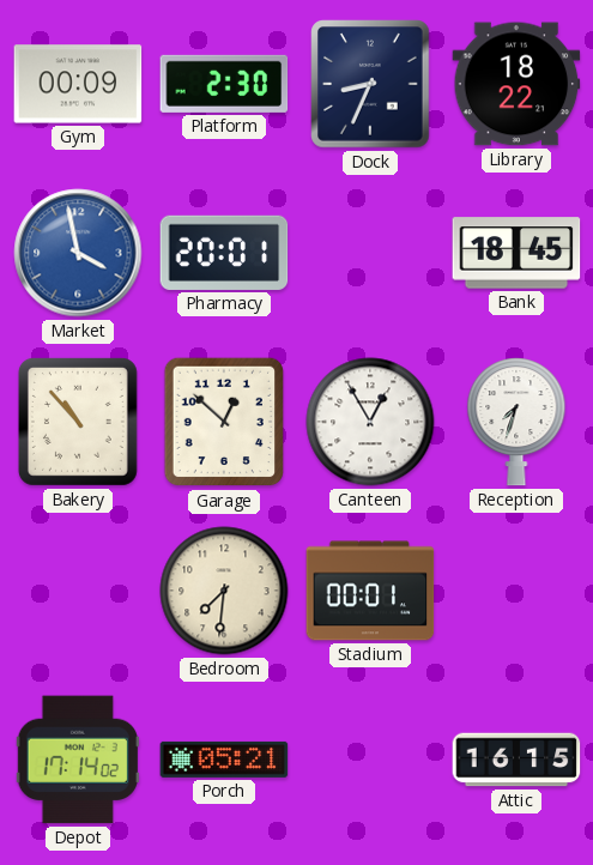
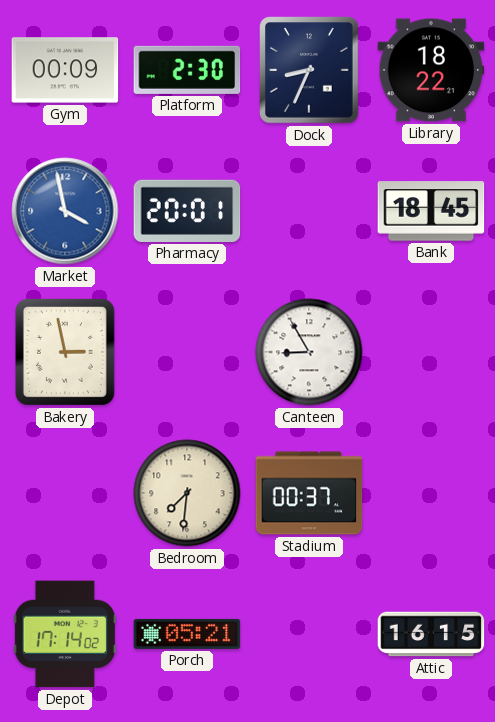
Bakery: 10:53 -> 2:58 (65, 352)
Garage: 12:52 -> none (224, 422)
Canteen: 12:55 -> 8:55 (309, 352)
Reception: 7:33 -> none (516, 422)
Stadium: 00:01 -> 00:37 (309, 493)
